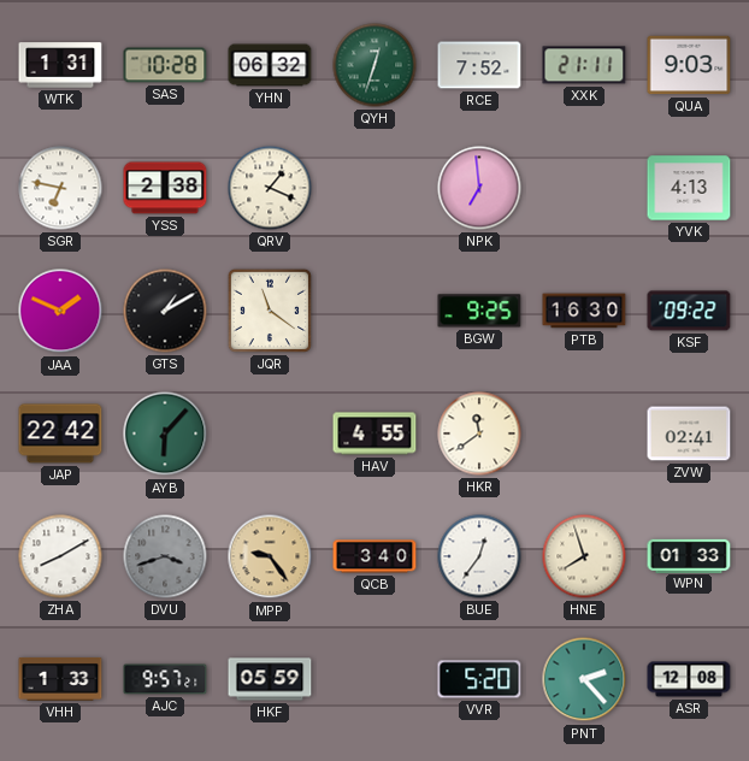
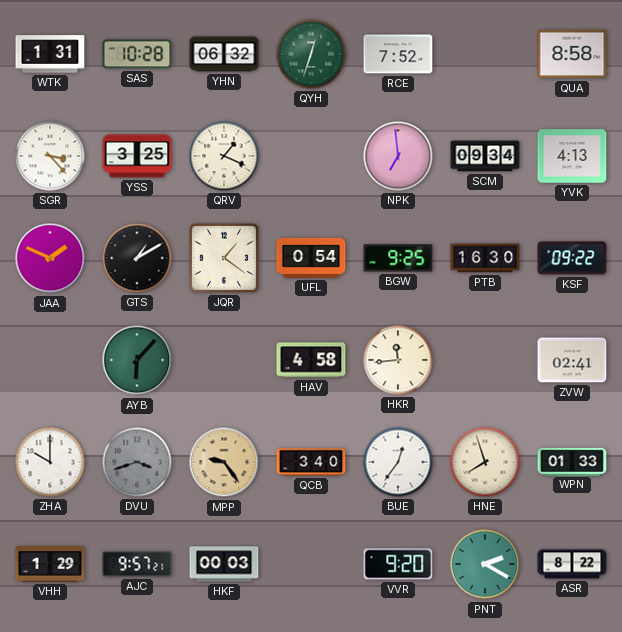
XXK: 21:11 -> none (584, 65)
QUA: 9:03 -> 8:58 (572, 54)
SGR: 6:47 -> 3:23 (50, 156)
YSS: 2:38 -> 3:25 (137, 156)
SCM: none -> 09:34 (485, 156)
JQR: 11:21 -> 1:21 (224, 258)
UFL: none -> 0:54 (311, 258)
JAP: 22:42 -> none (60, 433)
HAV: 4:55 -> 4:58 (311, 360)
HKR: 11:39 -> 11:44 (398, 360)
ZHA: 8:10 -> 10:00 (50, 462)
VHH: 1:33 -> 1:29 (50, 564)
HKF: 05:59 -> 00:03 (224, 564)
VVR: 5:20 -> 9:20 (398, 564)
PNT: 2:23 -> 2:20 (485, 564)
ASR: 12:08 -> 8:22 (572, 564)
